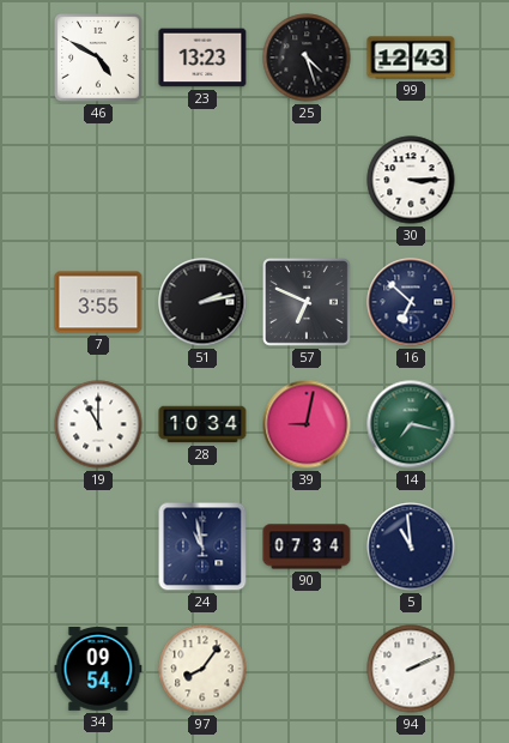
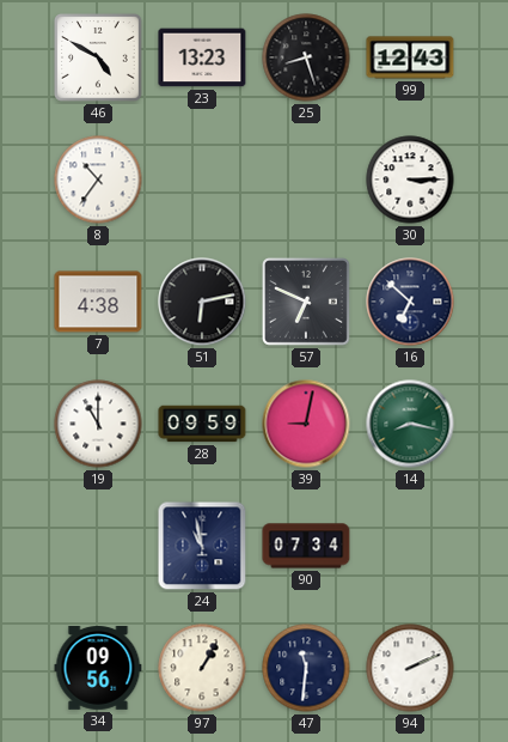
25: 4:27 -> 8:27 (306, 57)
8: none -> 10:36 (98, 180)
7: 3:55 -> 4:38 (98, 302)
51: 2:13 -> 6:13 (202, 302)
28: 10:34 -> 09:59 (202, 424)
14: 7:17 -> 8:17 (410, 424)
5: 10:59 -> none (411, 546)
34: 09:54 -> 09:56 (98, 669)
97: 8:06 -> 1:05 (202, 668)
47: none -> 11:31 (306, 668)
